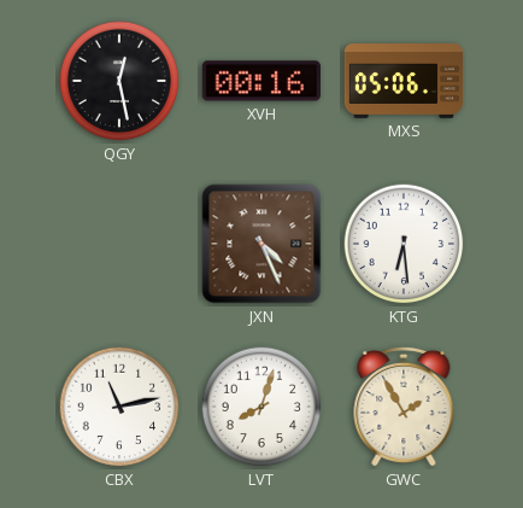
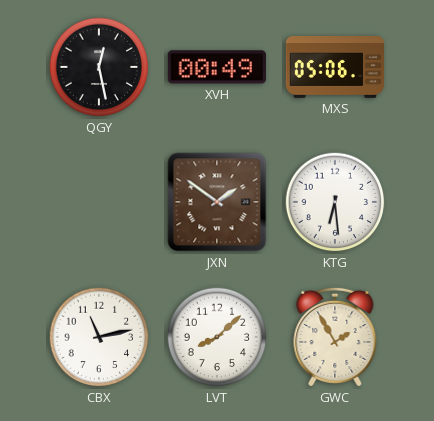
XVH: 00:16 -> 00:49 (217, 67)
JXN: 4:26 -> 1:51 (217, 202)
LVT: 8:03 -> 8:08 (217, 337)
